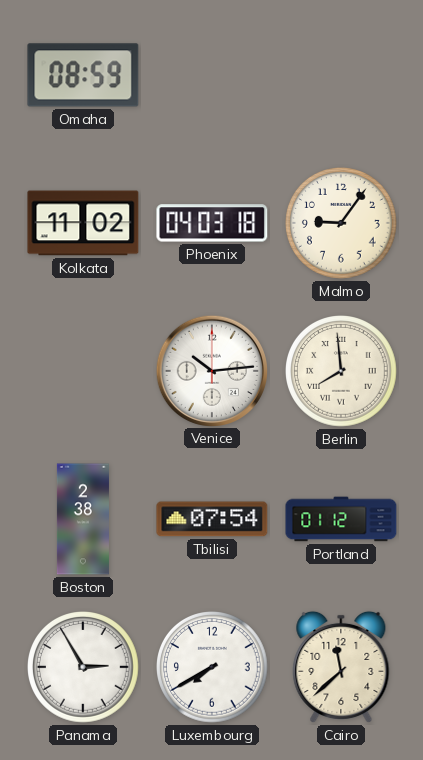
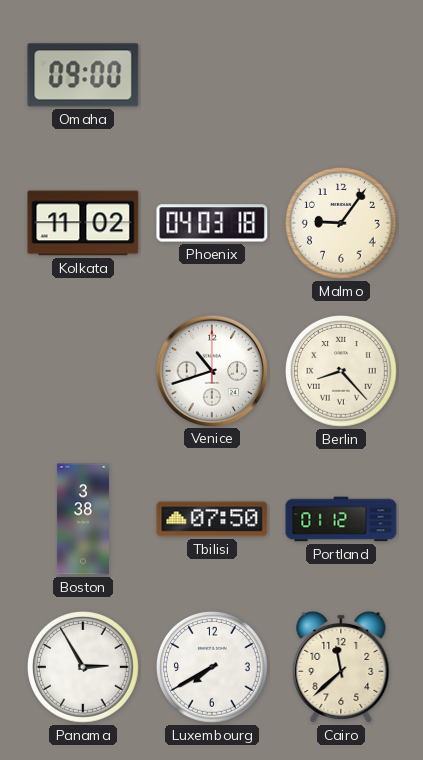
Omaha: 08:59 -> 09:00 (83, 75)
Venice: 10:14 -> 10:42 (211, 370)
Berlin: 7:59 -> 8:23 (342, 372)
Boston: 2:38 -> 3:38 (83, 519)
Tbilisi: 07:54 -> 07:50 (212, 519)
